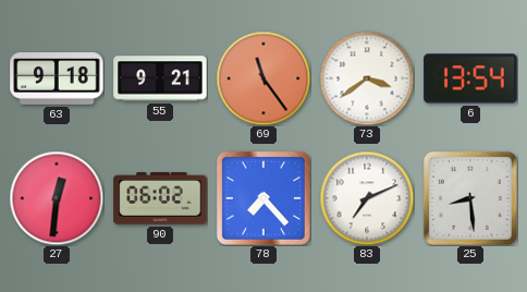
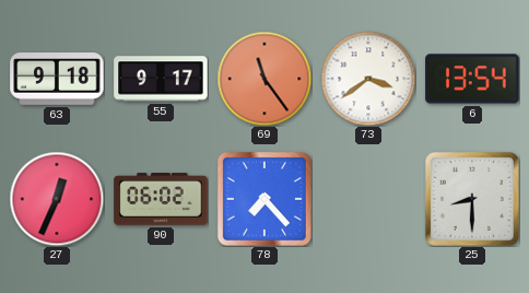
55: 9:21 -> 9:17 (161, 79)
27: 12:31 -> 12:34 (57, 199)
83: 7:11 -> none (367, 198)
25: 8:29 -> 8:30 (472, 199)
